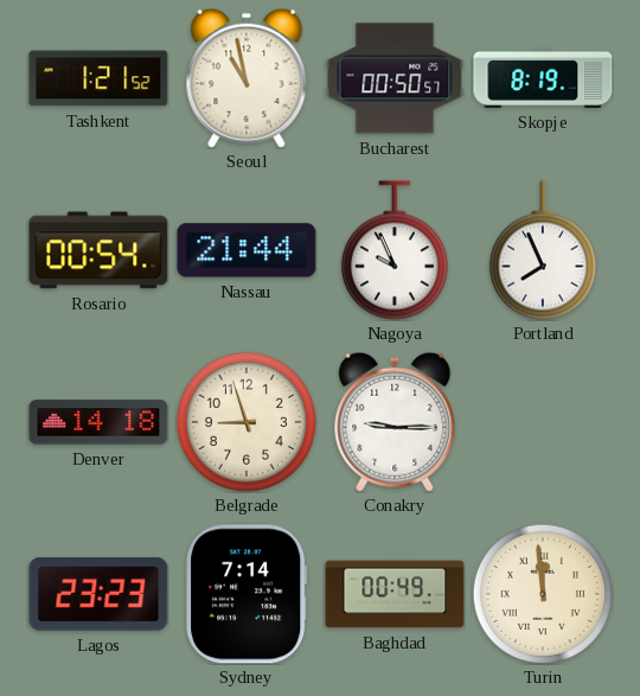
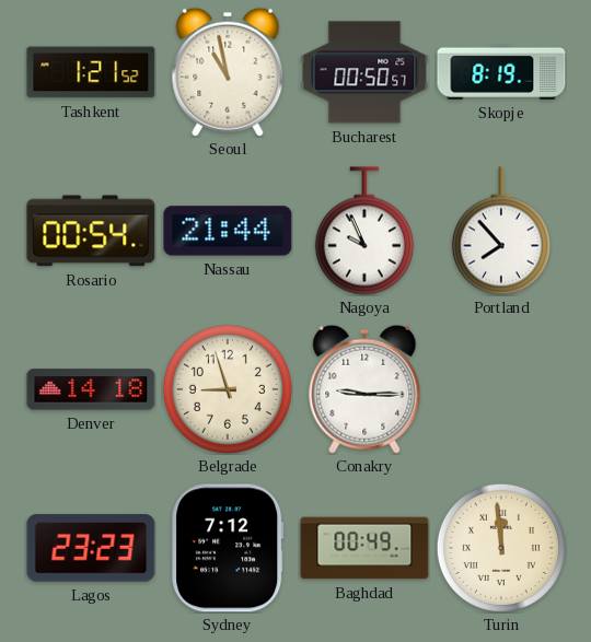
Portland: 7:56 -> 7:53 (501, 231)
Sydney: 7:14 -> 7:12 (228, 548)
